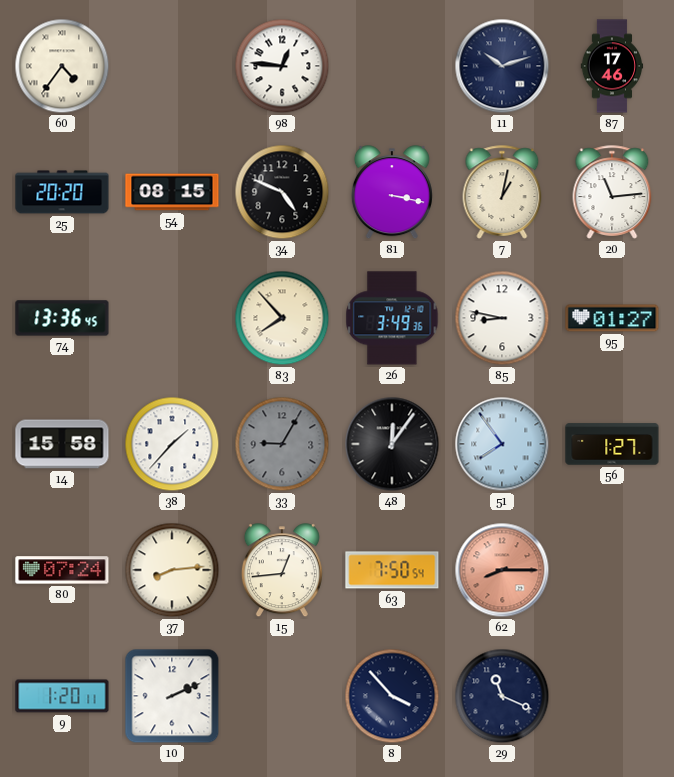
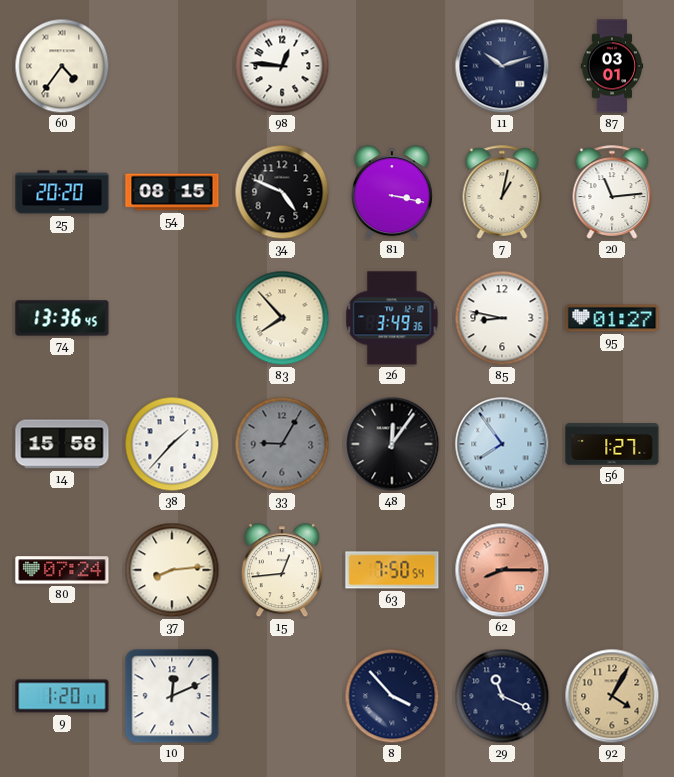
87: 17:46 -> 03:01 (612, 66)
10: 2:11 -> 12:11 (172, 696)
92: none -> 4:05 (612, 696)
